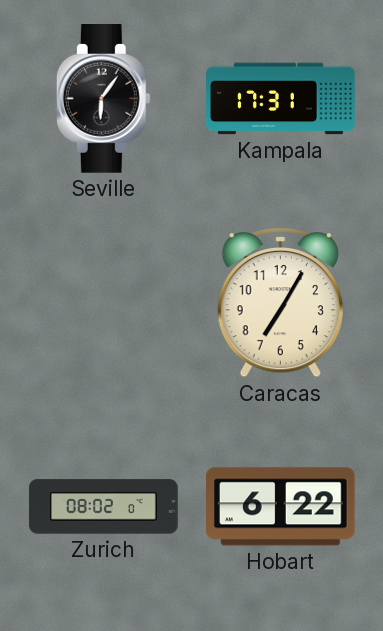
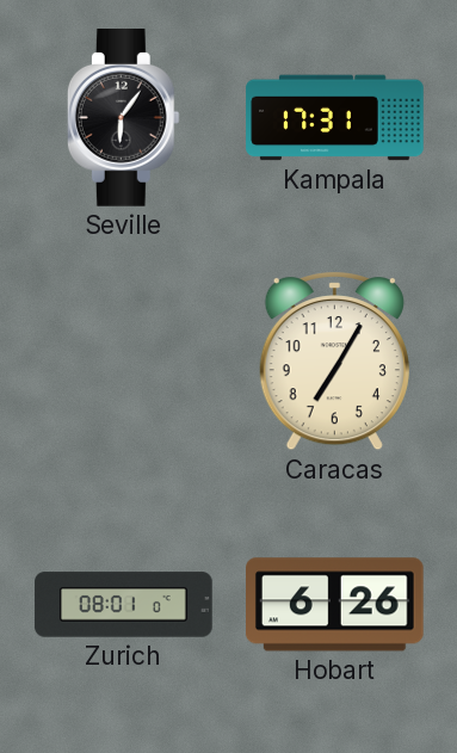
Zurich: 08:02 -> 08:01 (124, 605)
Hobart: 6:22 -> 6:26 (335, 605)
